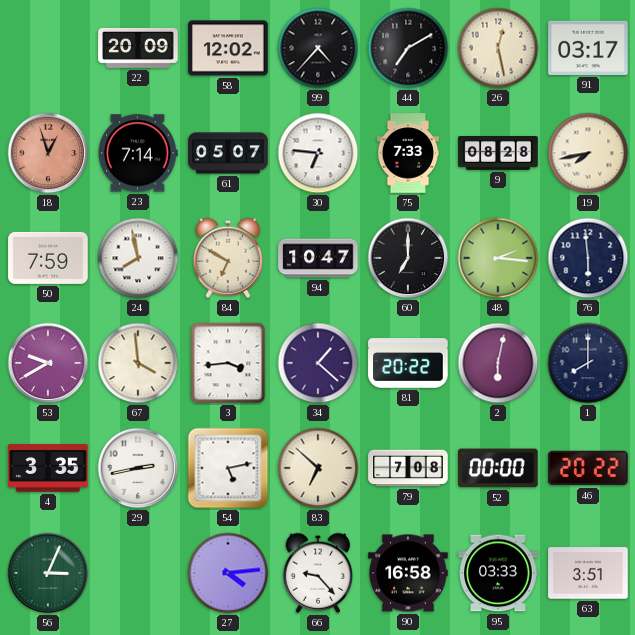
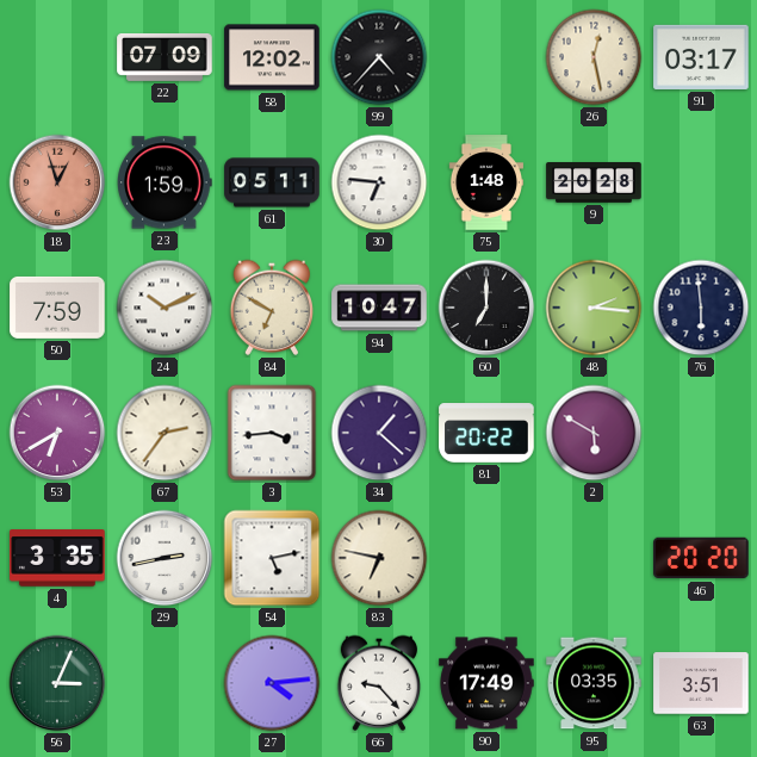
22: 20:09 -> 07:09 (165, 57)
44: 7:10 -> none (408, 48)
23: 7:14 -> 1:59 (166, 182)
61: 05:07 -> 05:11 (272, 182)
75: 7:33 -> 1:48 (485, 182)
9: 08:28 -> 20:28 (594, 184)
19: 7:43 -> none (588, 153)
24: 7:58 -> 10:11 (165, 308)
53: 9:40 -> 6:40 (57, 433)
67: 3:59 -> 2:36 (165, 433)
2: 6:02 -> 5:50 (594, 433)
1: 8:00 -> none (588, 363)
83: 6:52 -> 6:47 (379, 558)
79: 7:08 -> none (408, 468)
52: 00:00 -> none (498, 468)
46: 20:22 -> 20:20 (701, 558)
90: 16:58 -> 17:49 (486, 683)
95: 03:33 -> 03:35 (594, 683)
